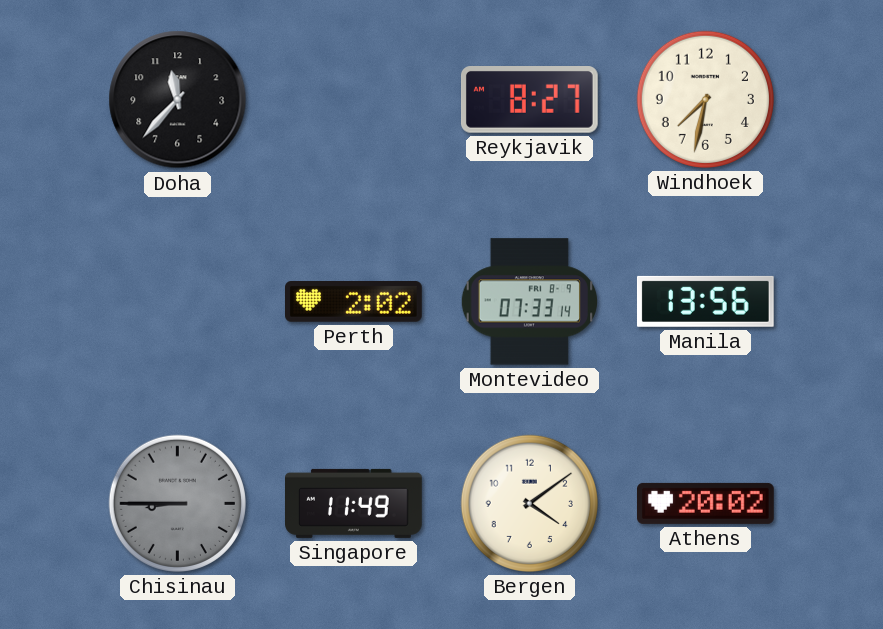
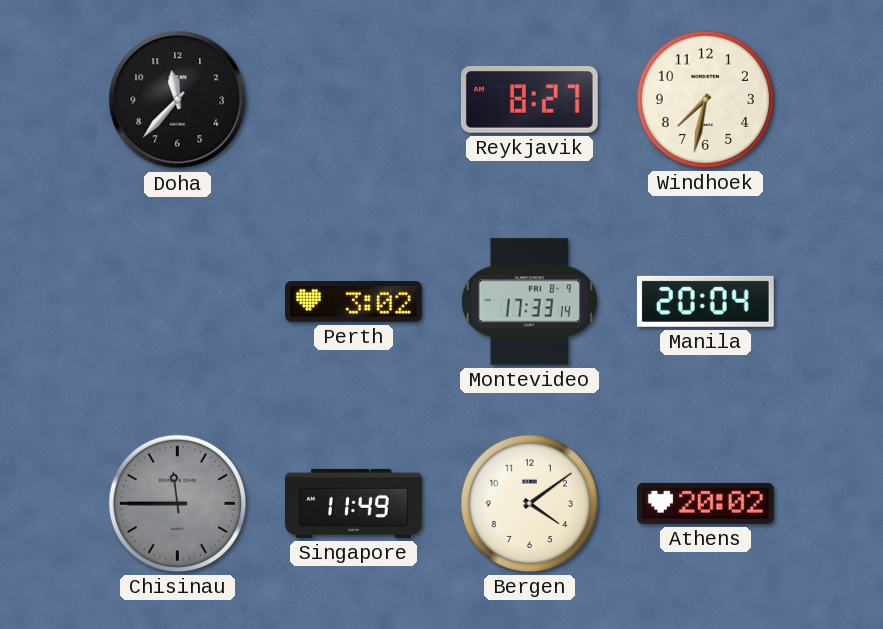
Perth: 2:02 -> 3:02 (354, 302)
Montevideo: 07:33 -> 17:33 (529, 302)
Manila: 13:56 -> 20:04 (705, 301)
Chisinau: 8:45 -> 11:45 (177, 503)
